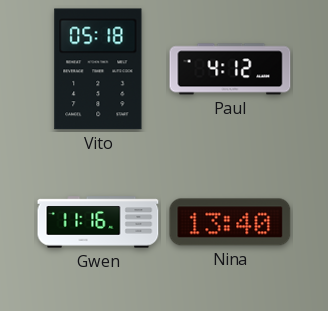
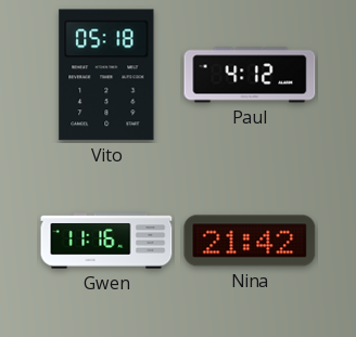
Nina: 13:40 -> 21:42 (250, 241)
